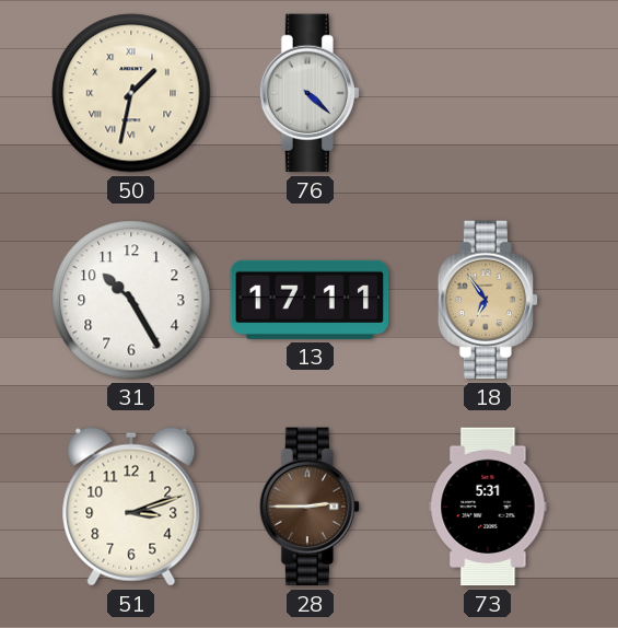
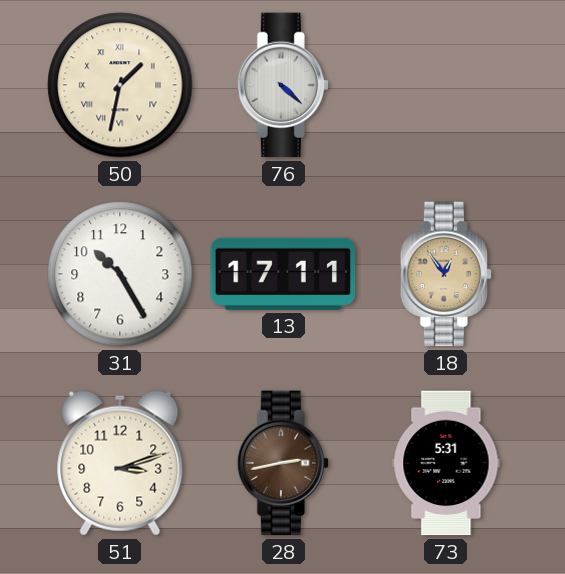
18: 6:54 -> 12:54 (446, 274)
28: 2:45 -> 2:43 (283, 463)
